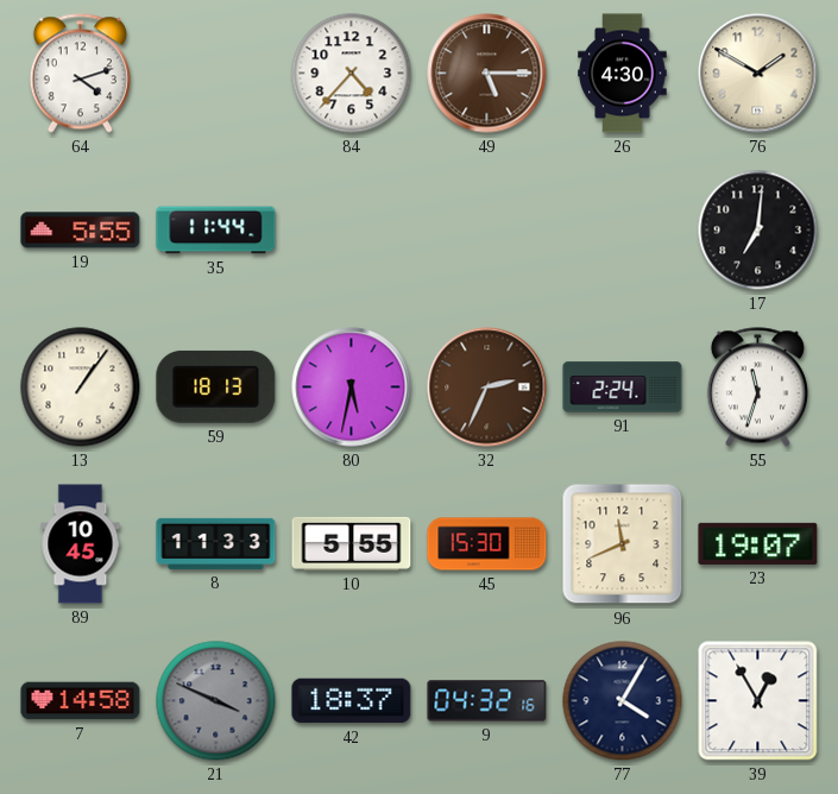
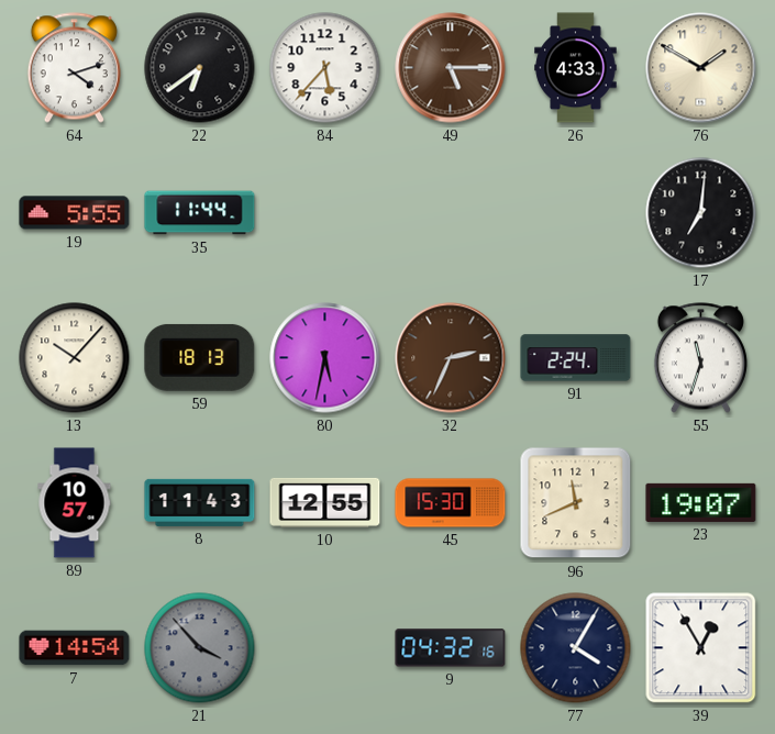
22: none -> 6:39 (200, 68)
84: 4:37 -> 5:37 (325, 68)
26: 4:30 -> 4:33 (576, 68)
13: 1:06 -> 10:07 (75, 358)
89: 10:45 -> 10:57 (75, 503)
8: 11:33 -> 11:43 (200, 502)
10: 5:55 -> 12:55 (325, 502)
7: 14:58 -> 14:54 (75, 648)
21: 3:49 -> 3:53 (200, 648)
42: 18:37 -> none (352, 701)
